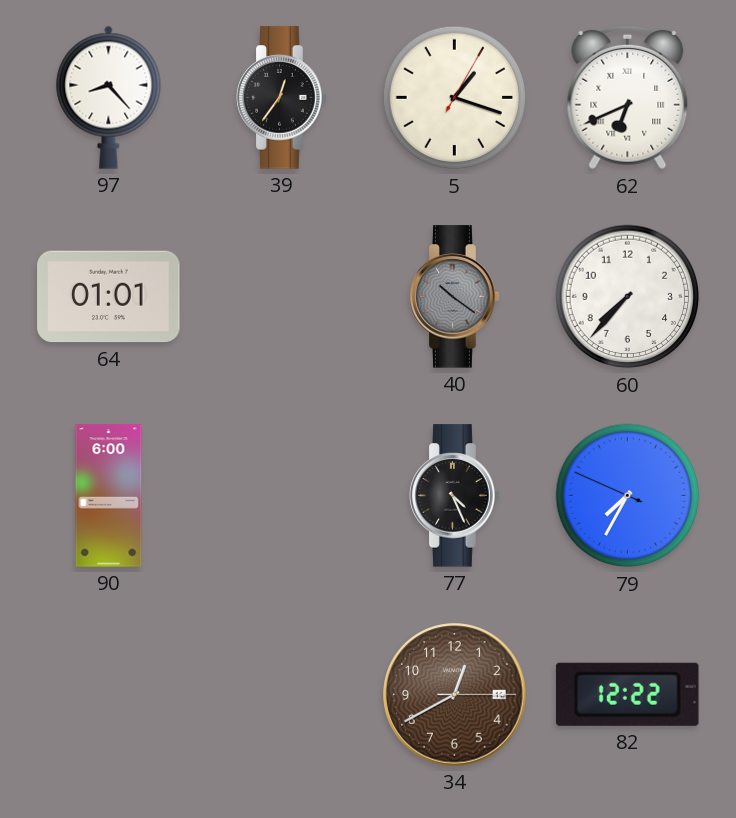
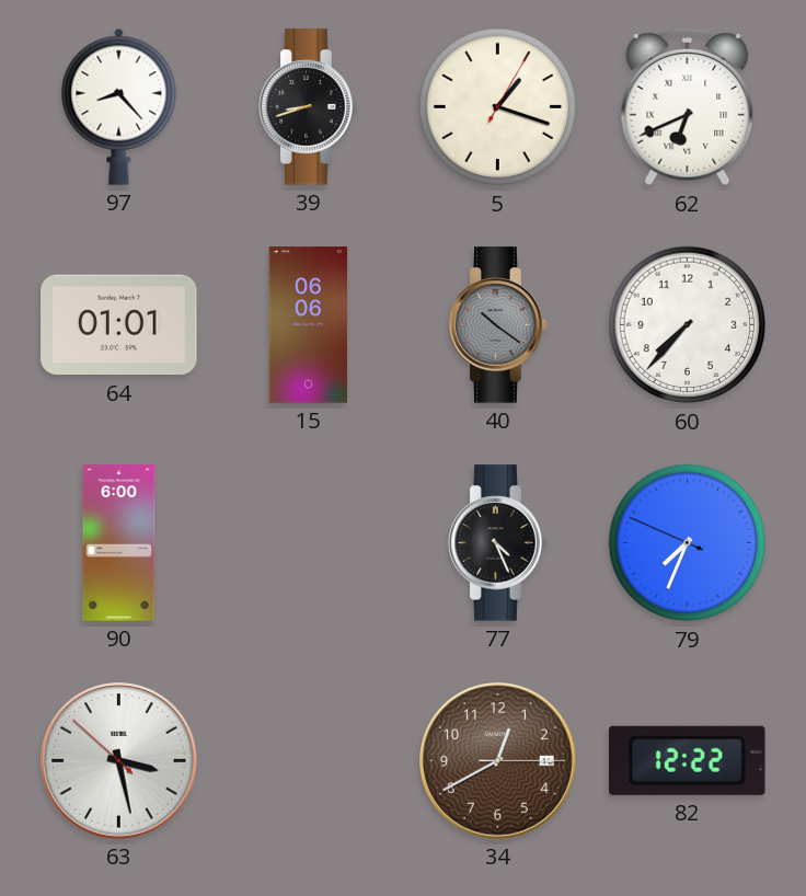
39: 12:36 -> 8:42 (309, 107)
15: none -> 06:06 (309, 325)
79: 7:34 -> 7:33 (688, 543)
63: none -> 3:27 (119, 761)
